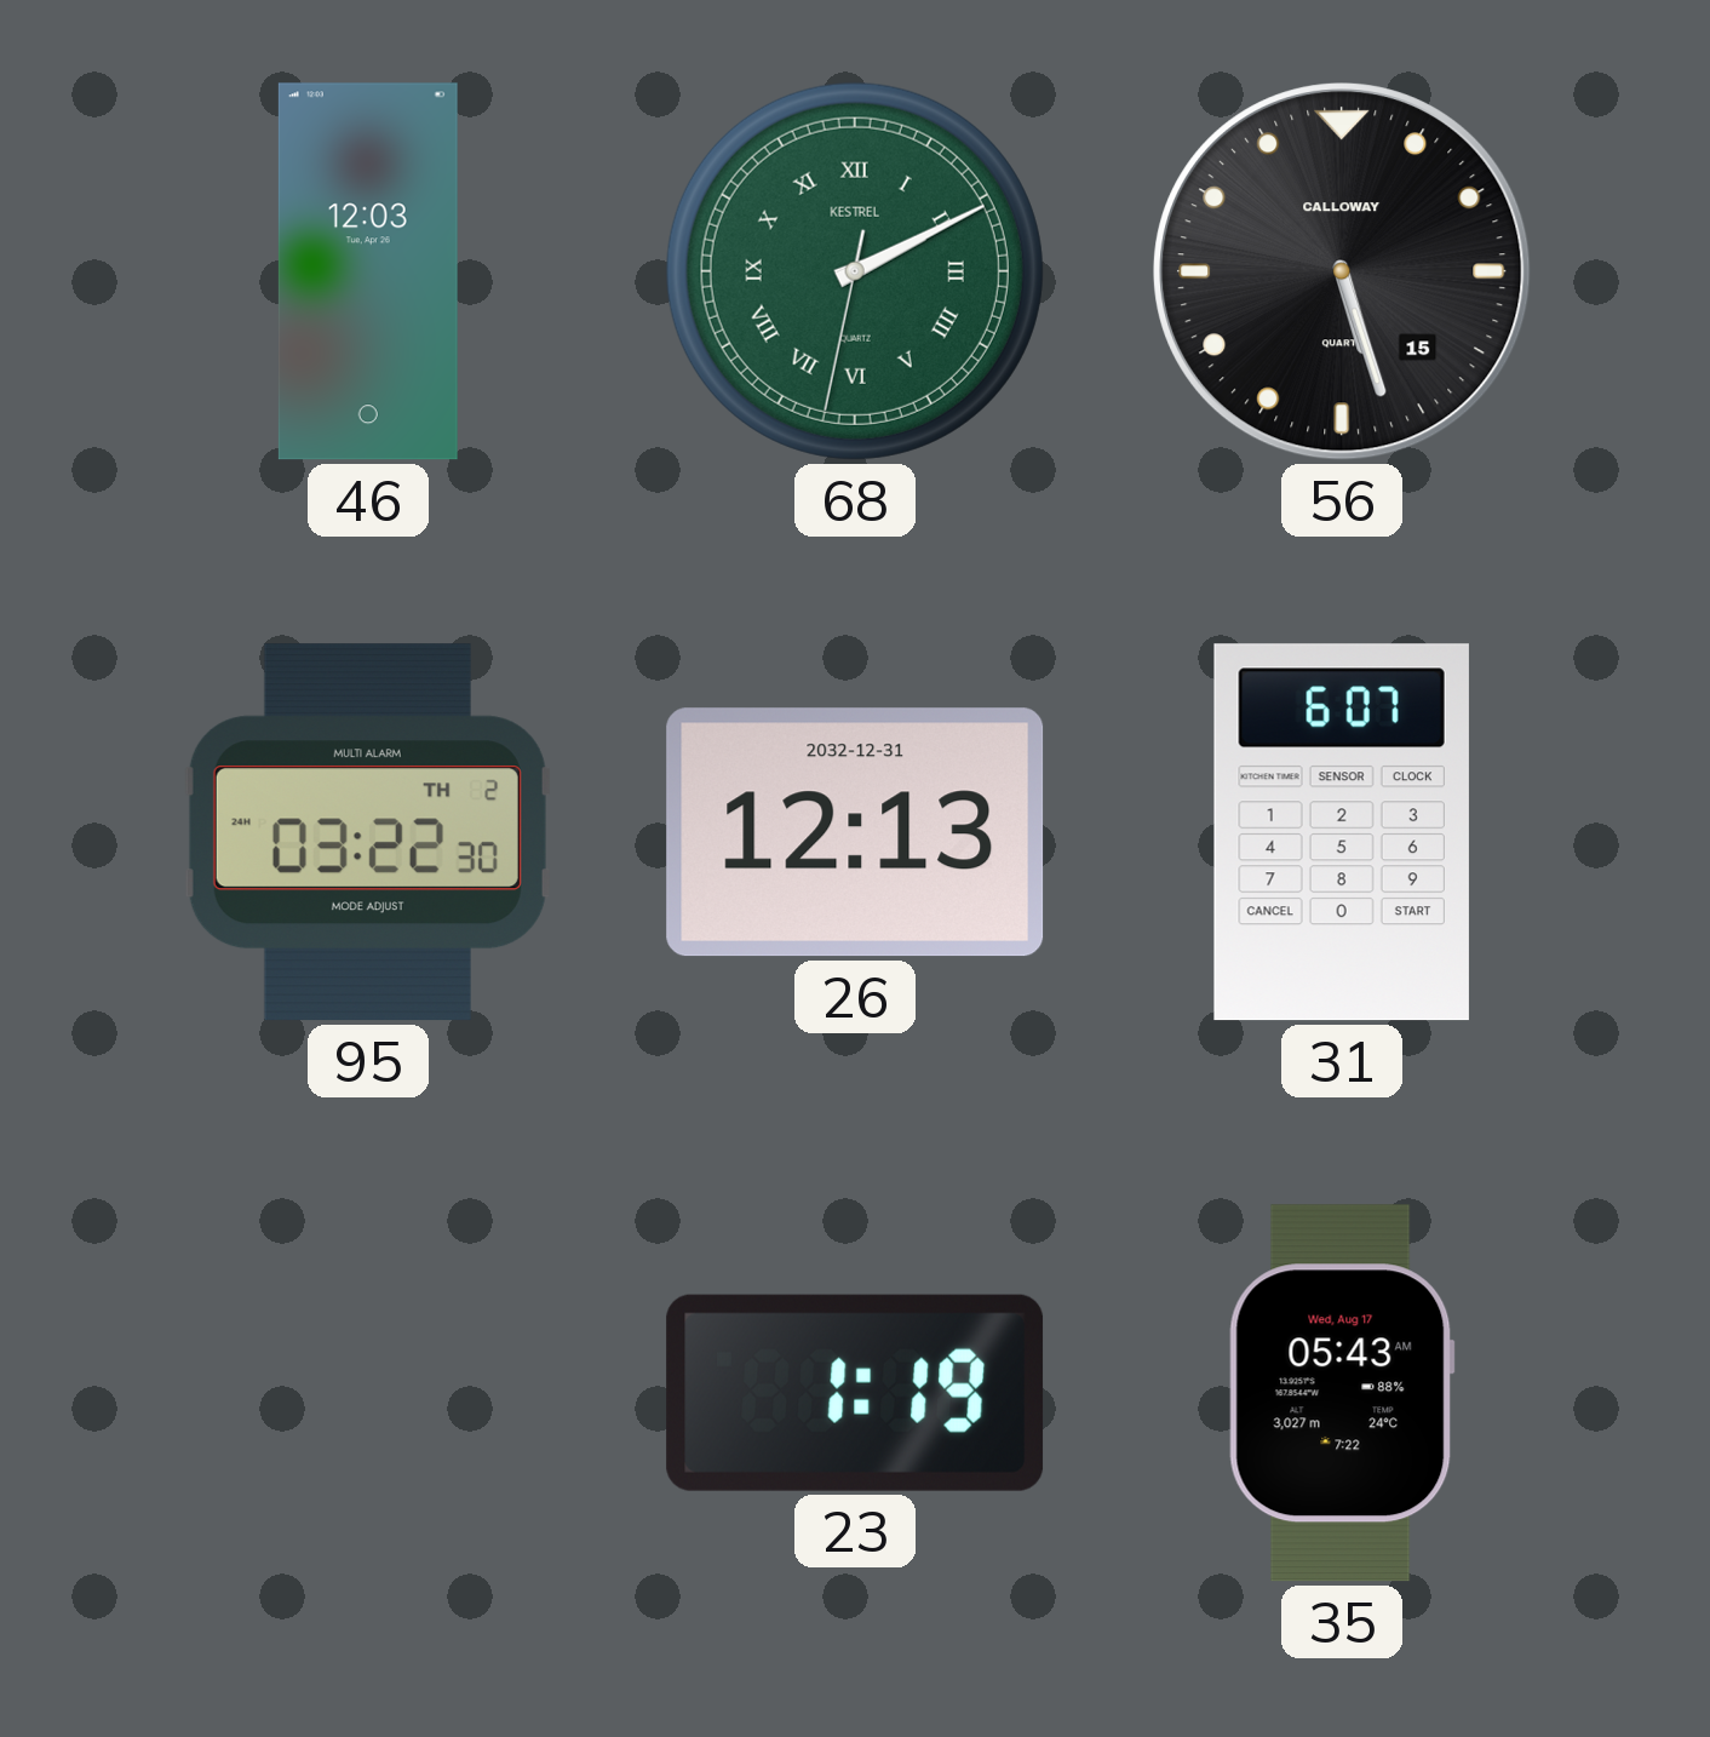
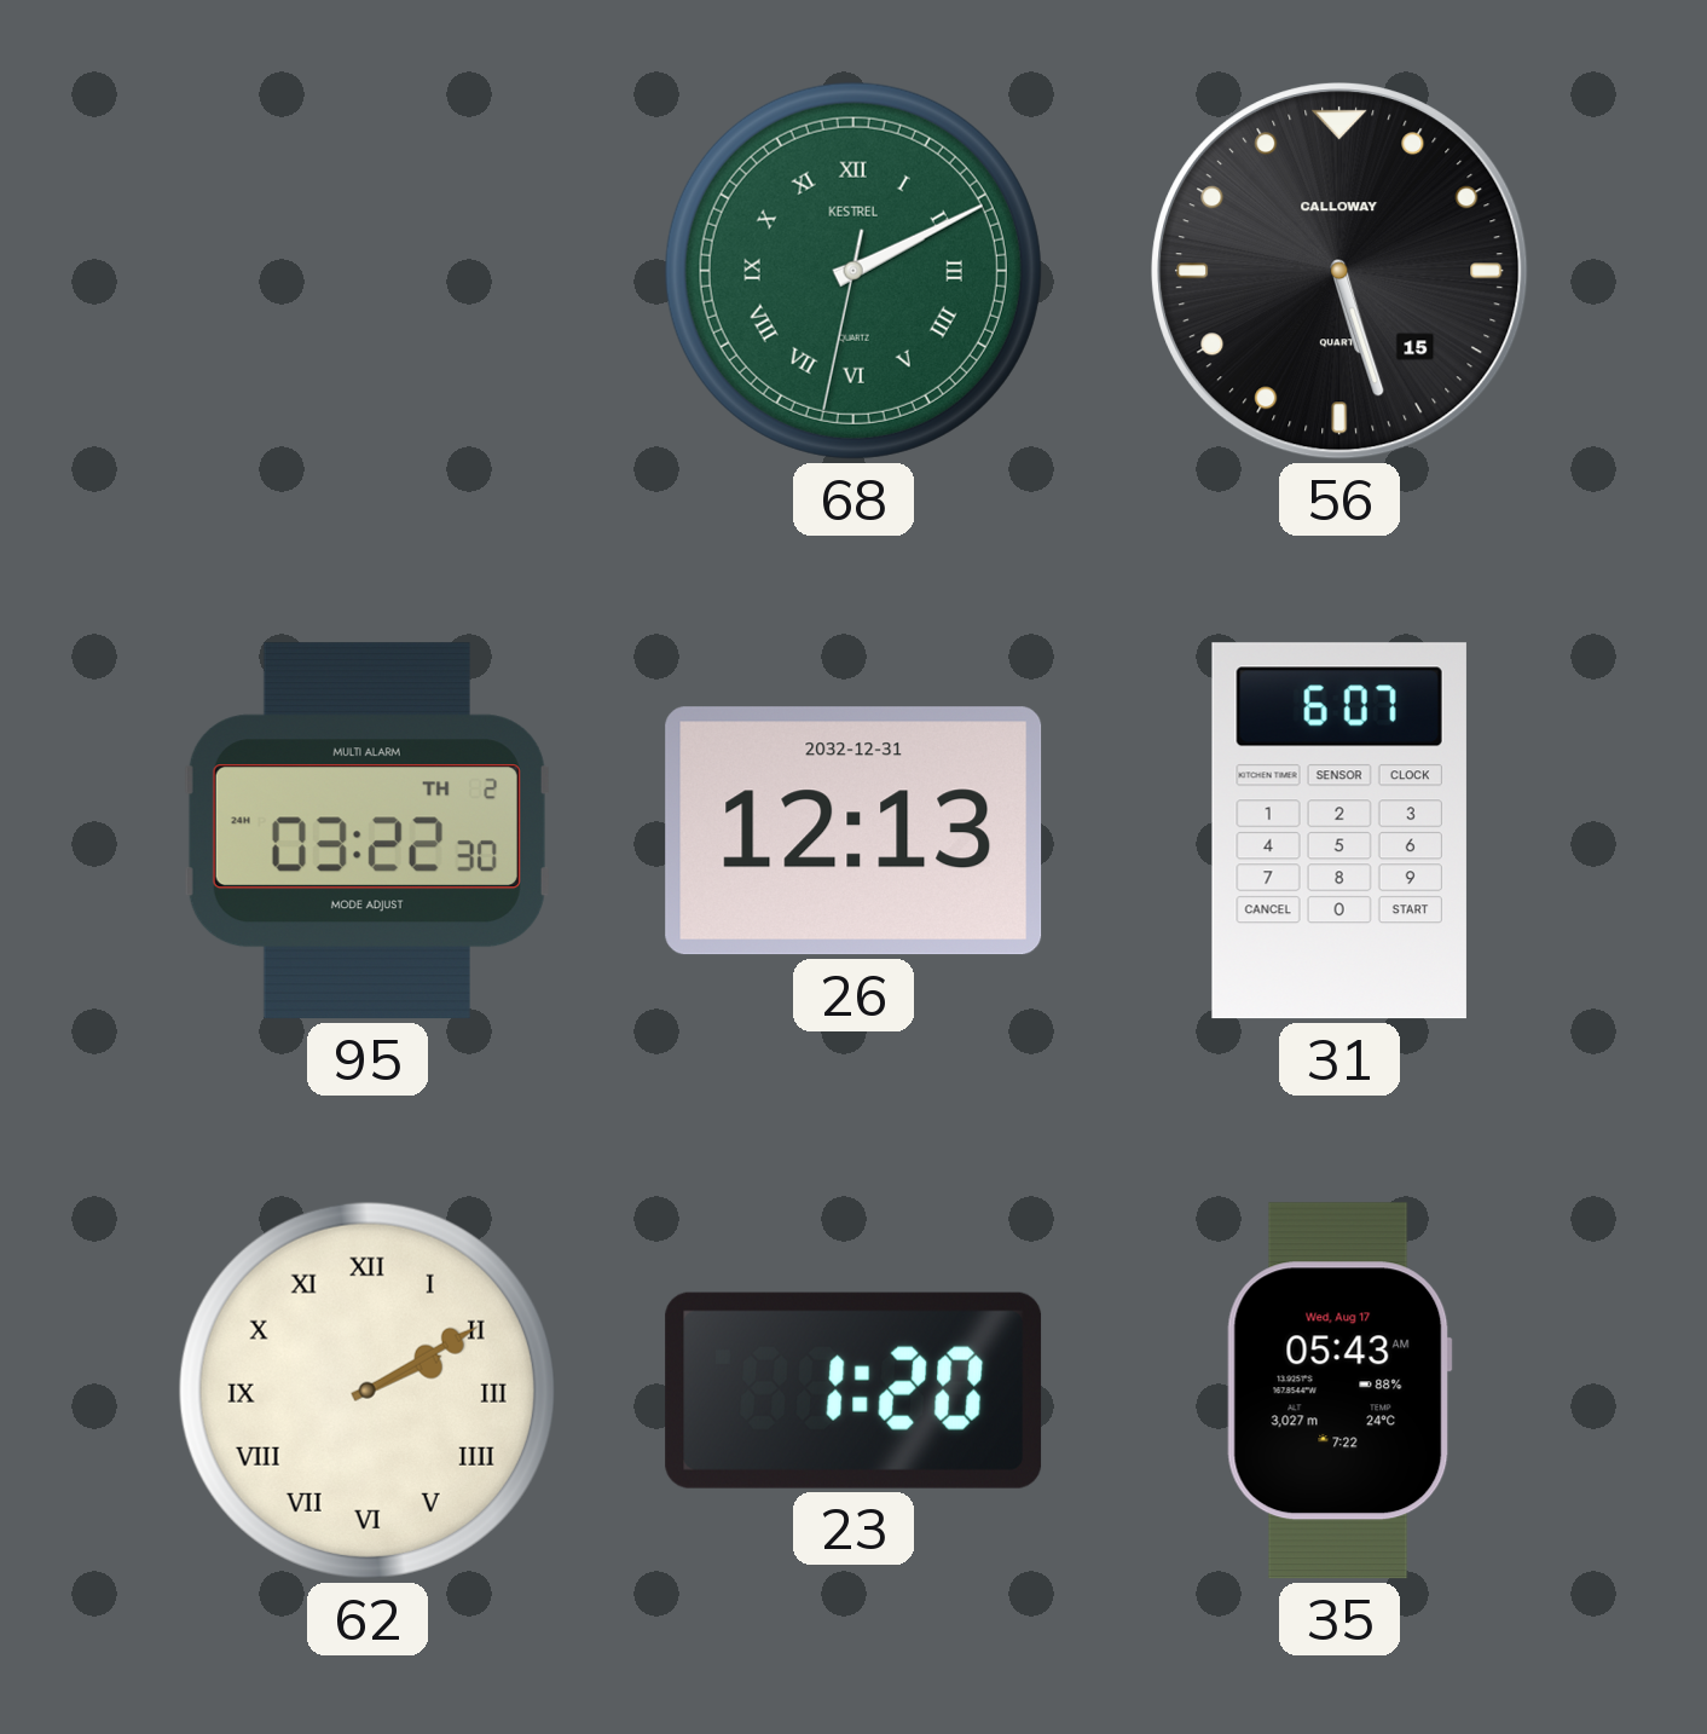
46: 12:03 -> none (368, 271)
62: none -> 2:10 (368, 1391)
23: 1:19 -> 1:20 (854, 1391)
